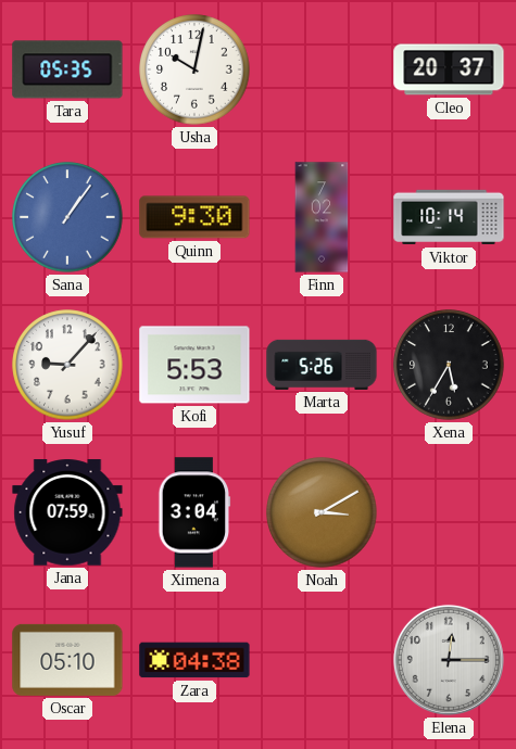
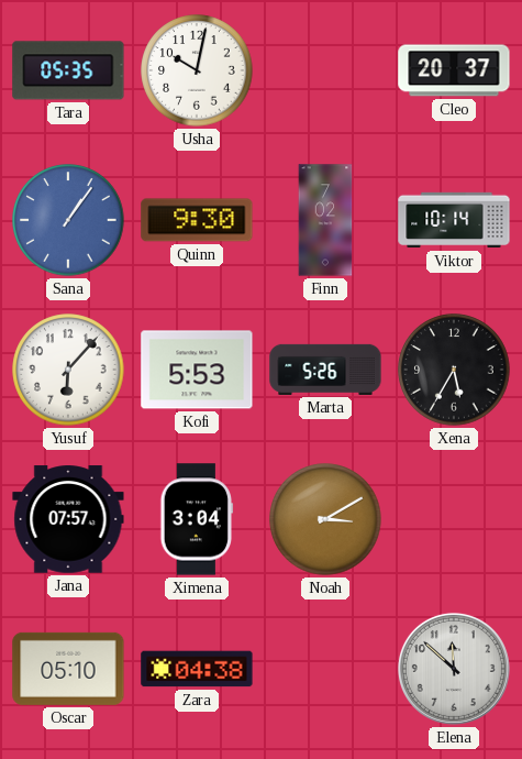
Yusuf: 9:07 -> 6:07 (68, 370)
Jana: 07:59 -> 07:57 (68, 519)
Elena: 12:15 -> 11:52 (454, 669)
